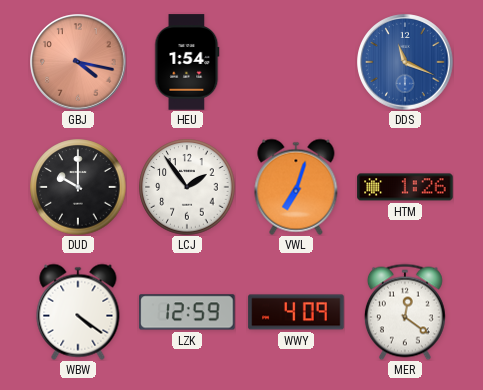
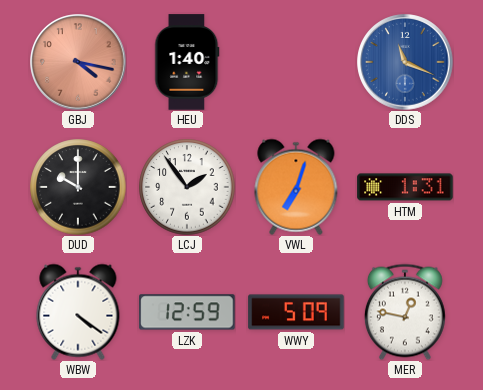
HEU: 1:54 -> 1:40 (187, 62)
HTM: 1:26 -> 1:31 (405, 187)
WWY: 4:09 -> 5:09 (296, 312)
MER: 12:21 -> 12:47 (405, 312)
